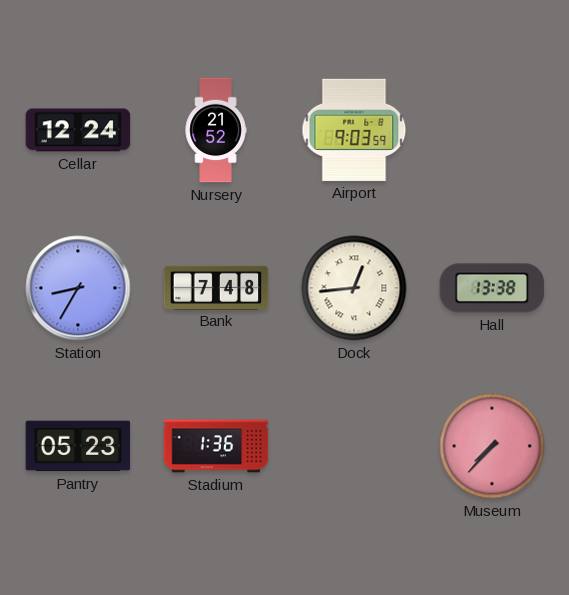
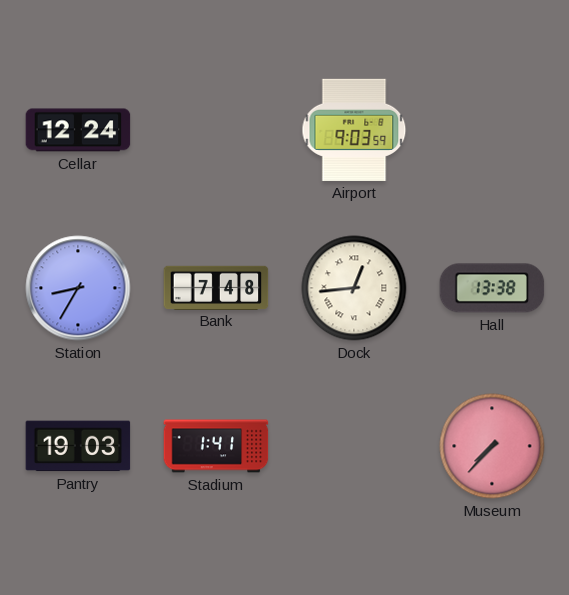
Nursery: 21:52 -> none (216, 130)
Pantry: 05:23 -> 19:03 (78, 446)
Stadium: 1:36 -> 1:41 (216, 446)
